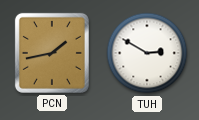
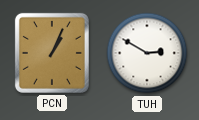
PCN: 1:43 -> 1:04 (52, 53)
